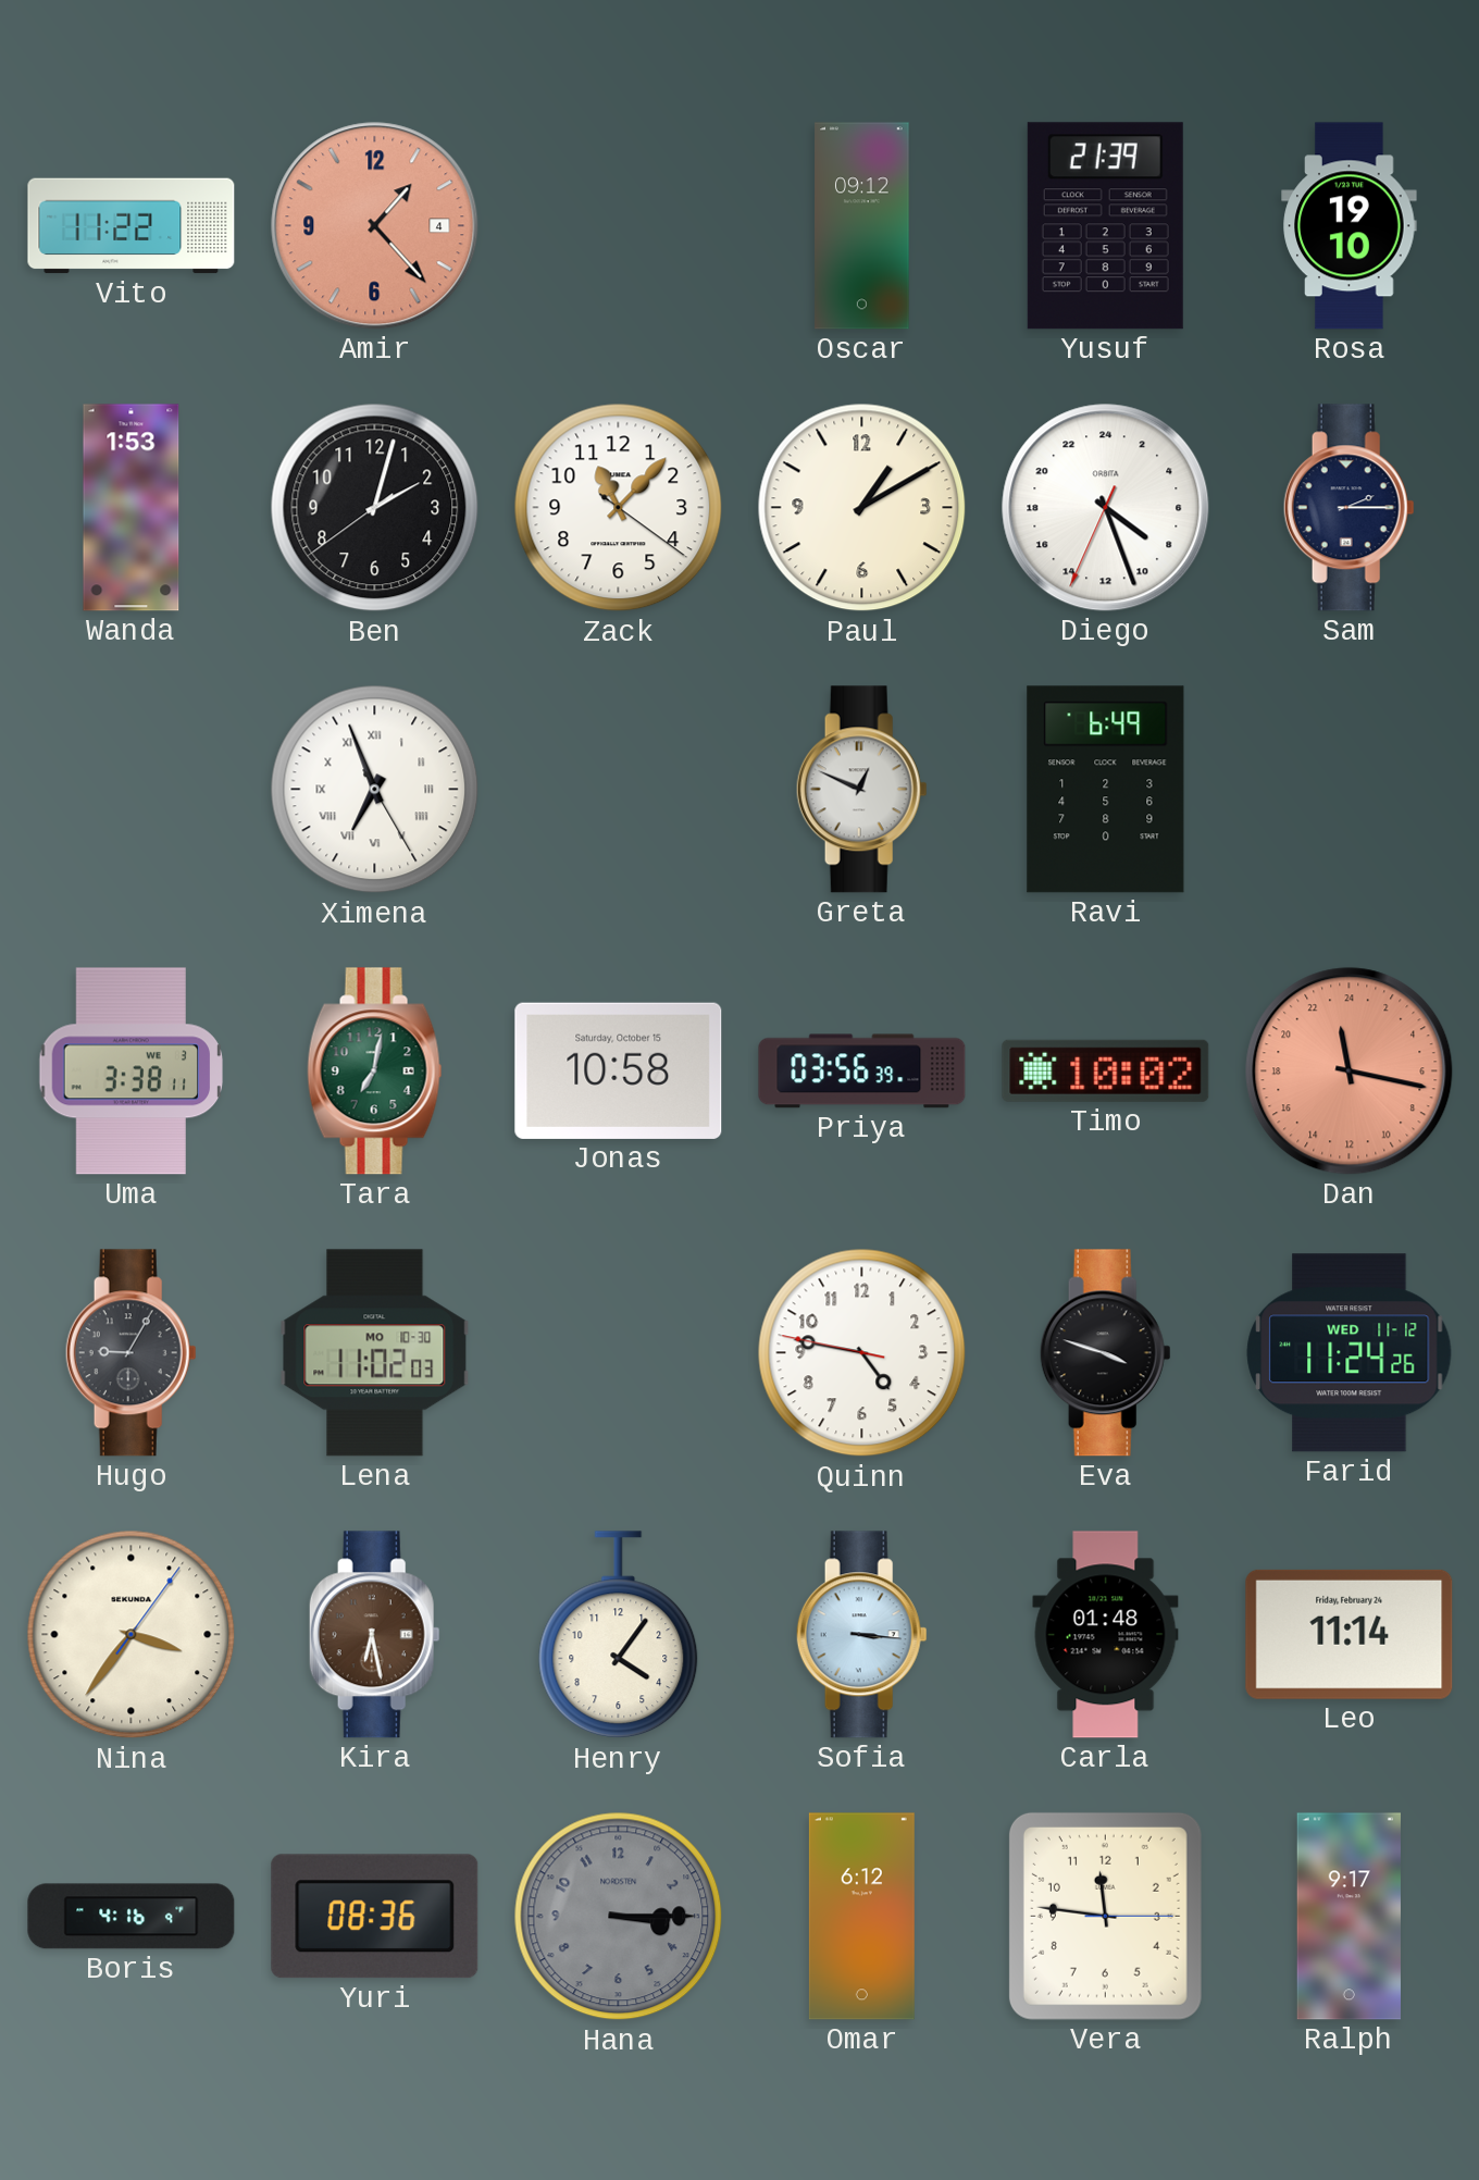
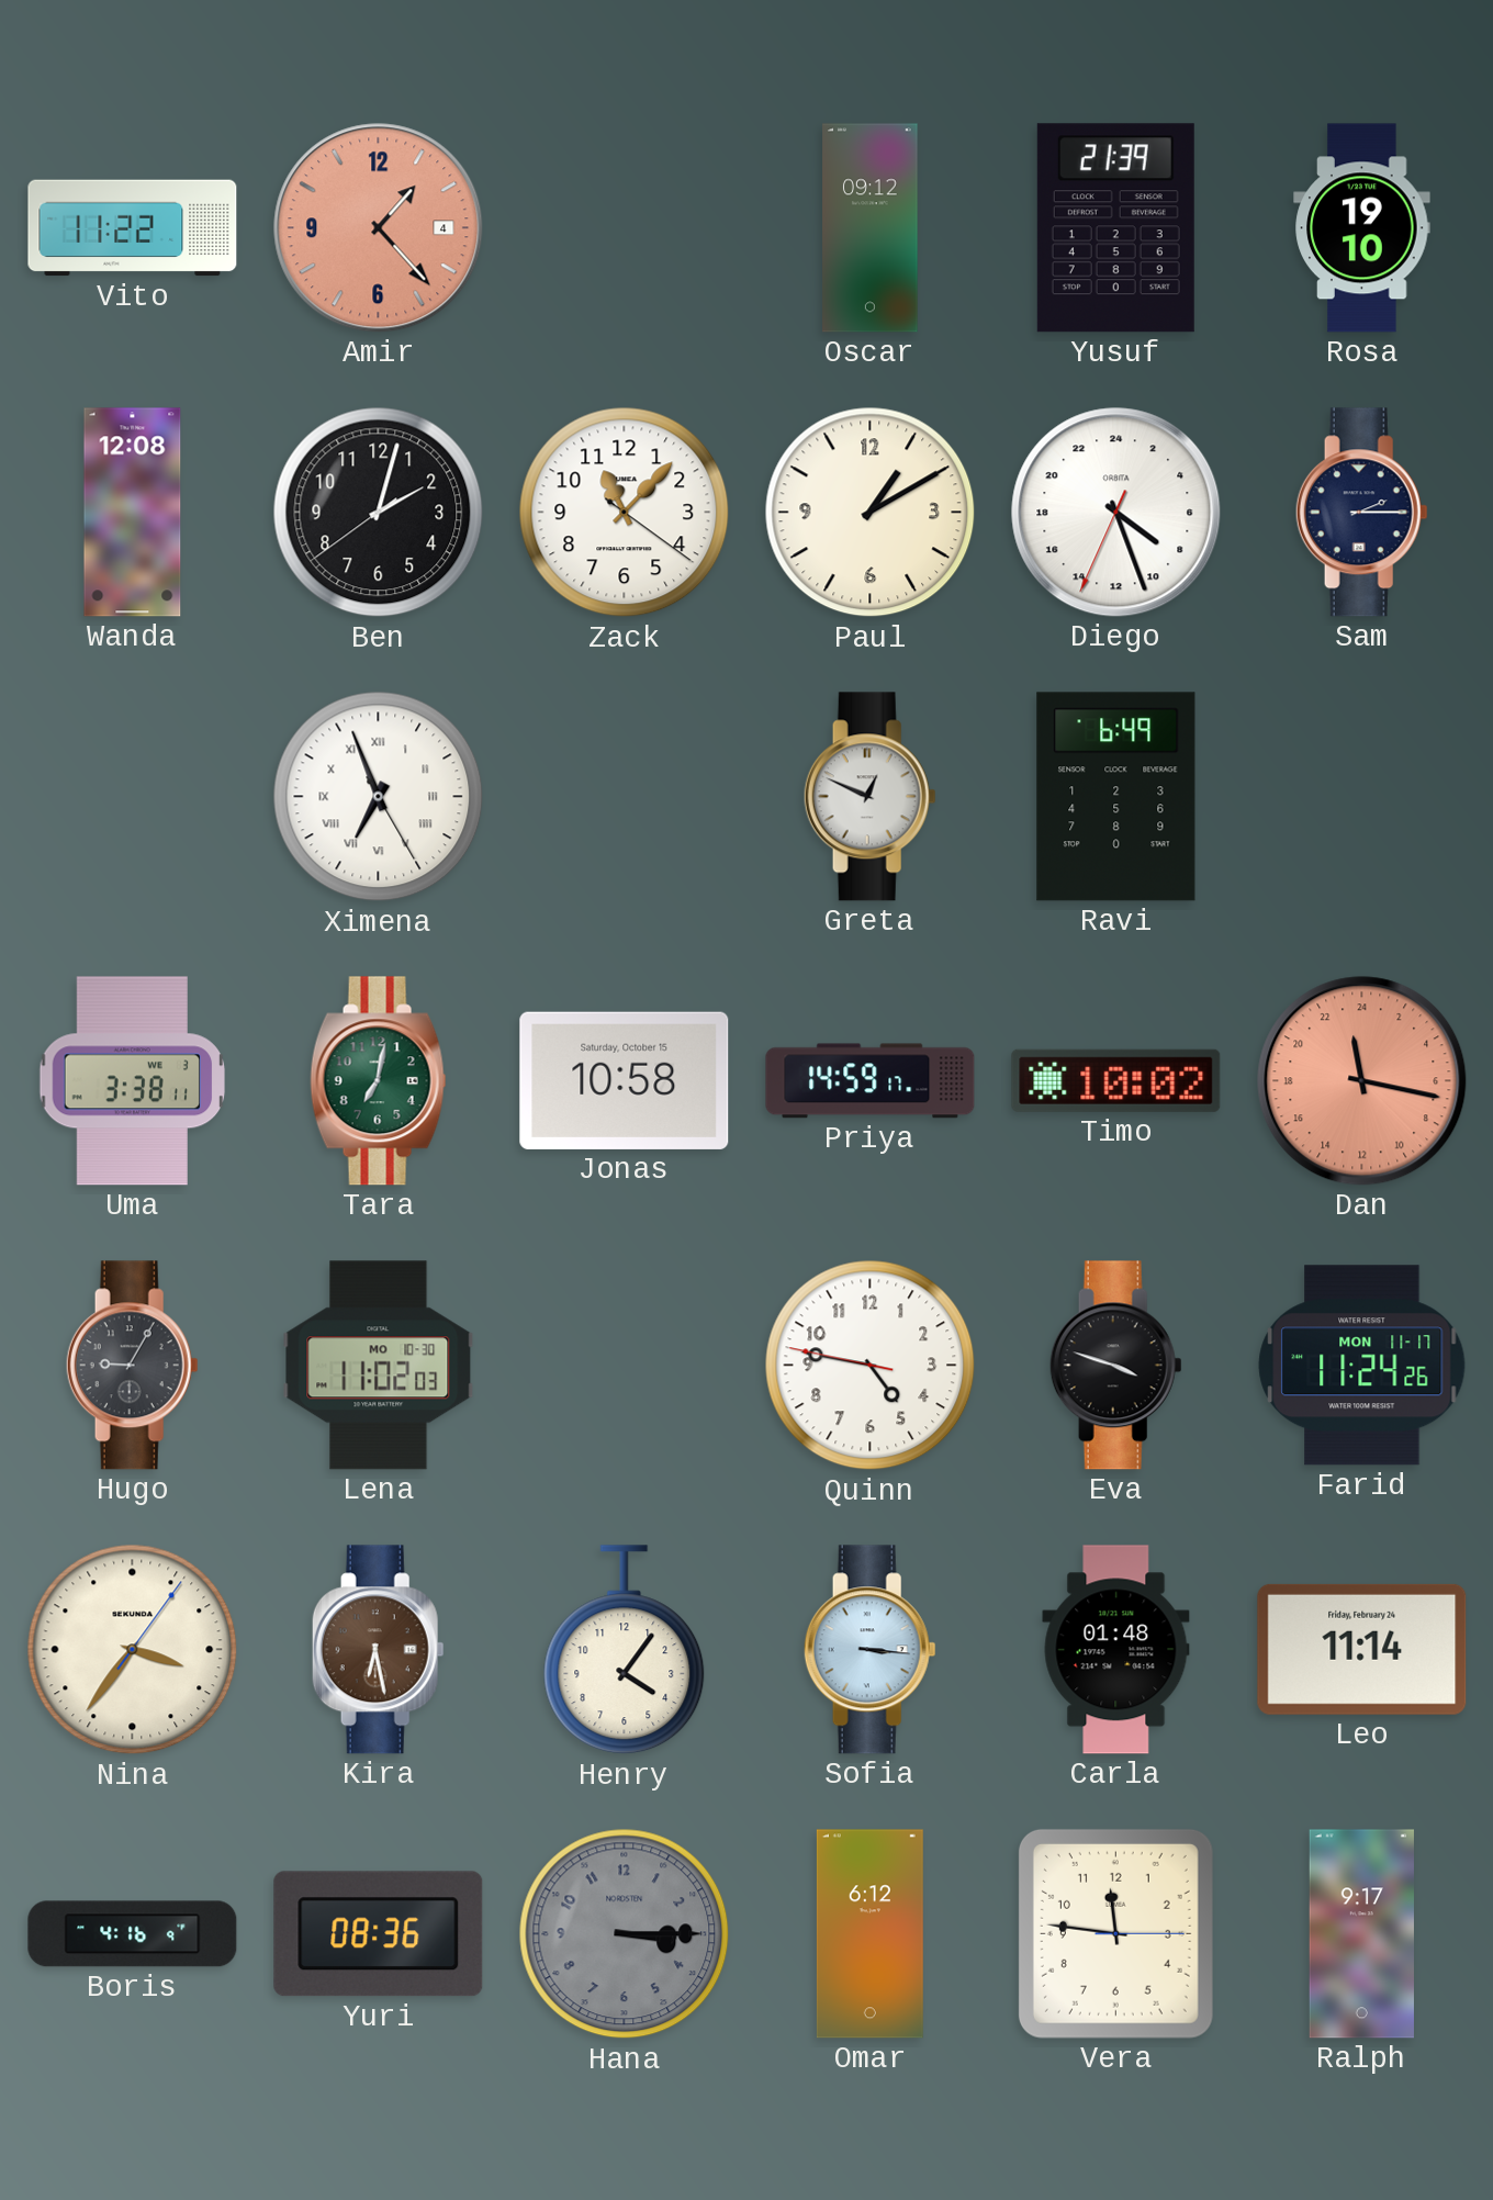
Wanda: 1:53 -> 12:08 (133, 513)
Priya: 03:56 -> 14:59 (871, 1081)
Farid date: WED 11-12 -> MON 11-17 (1362, 1366)
